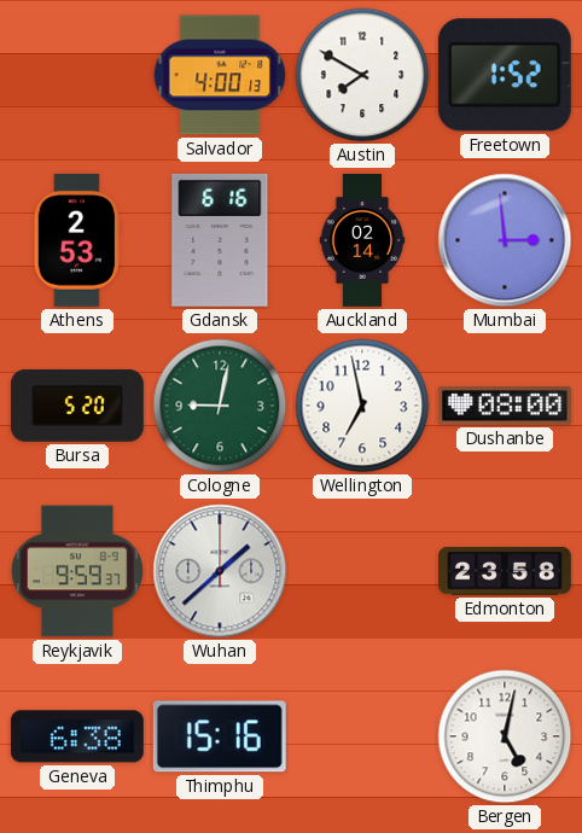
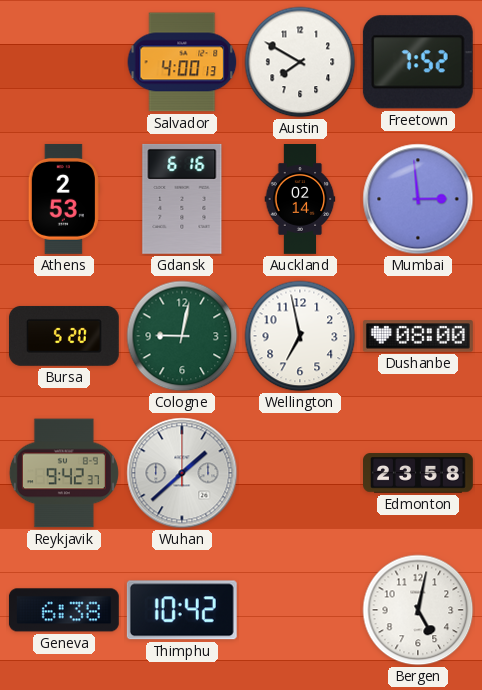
Freetown: 1:52 -> 7:52 (418, 62)
Reykjavik: 9:59 -> 9:42 (64, 473)
Thimphu: 15:16 -> 10:42 (182, 610)
